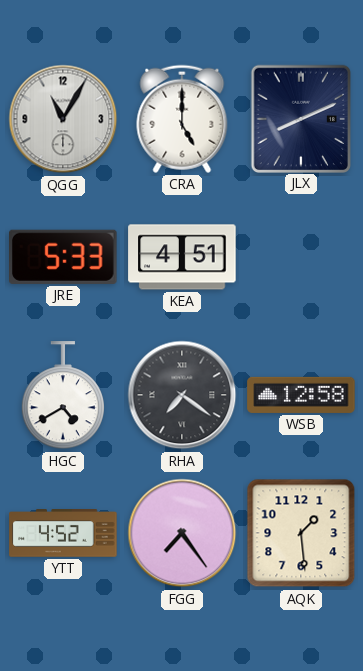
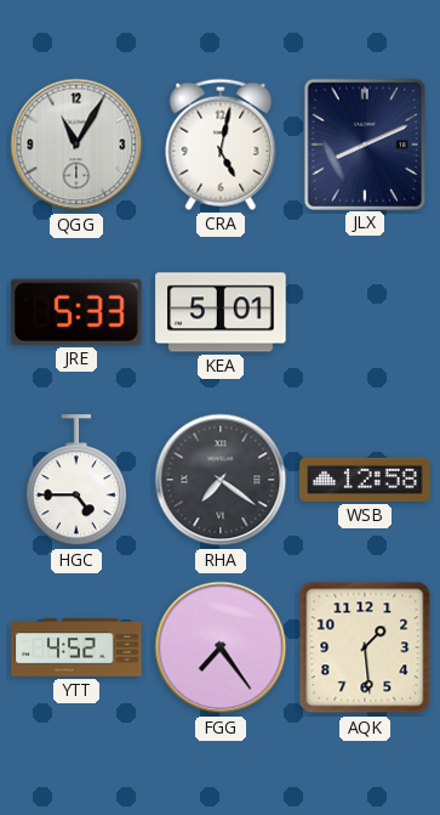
CRA: 5:00 -> 5:02 (221, 145)
KEA: 4:51 -> 5:01 (221, 312)
HGC: 4:40 -> 4:45 (75, 481)
